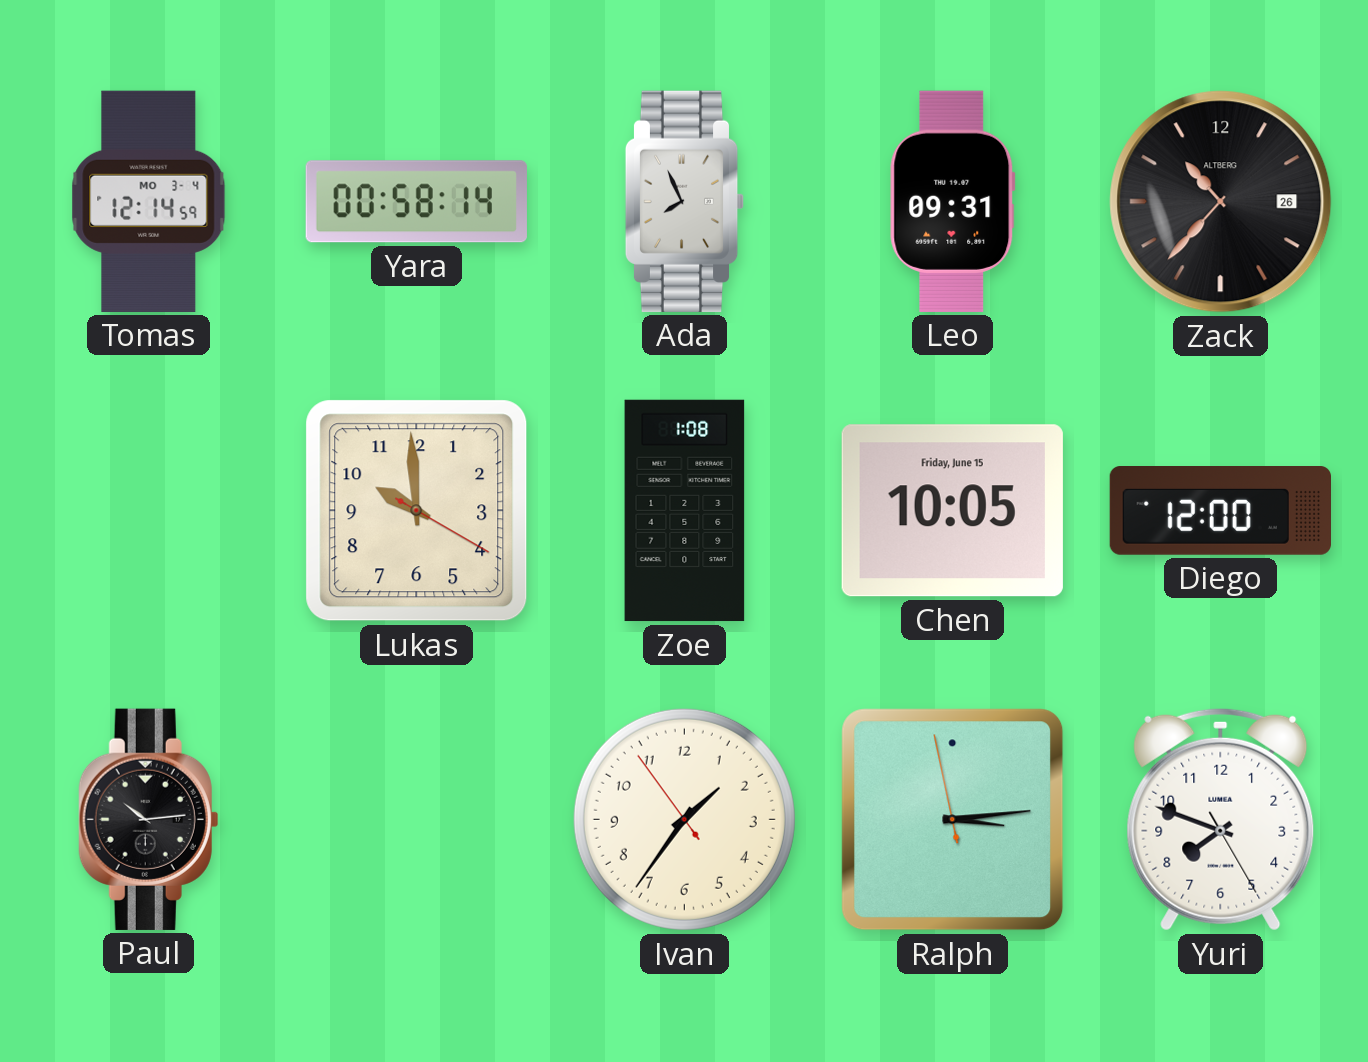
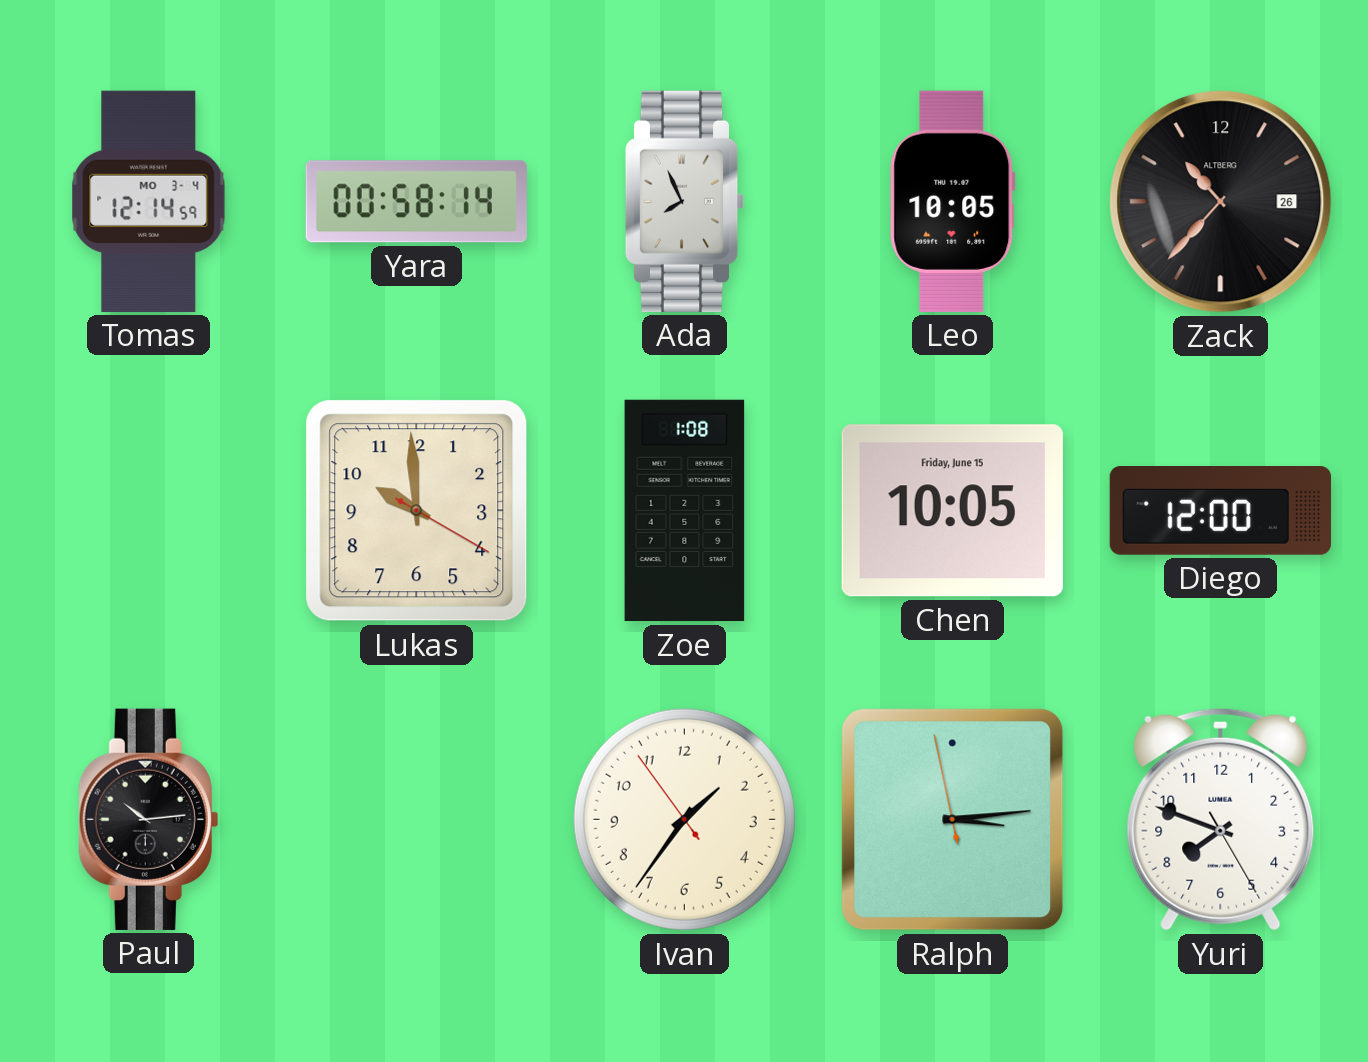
Leo: 09:31 -> 10:05 (953, 201)
